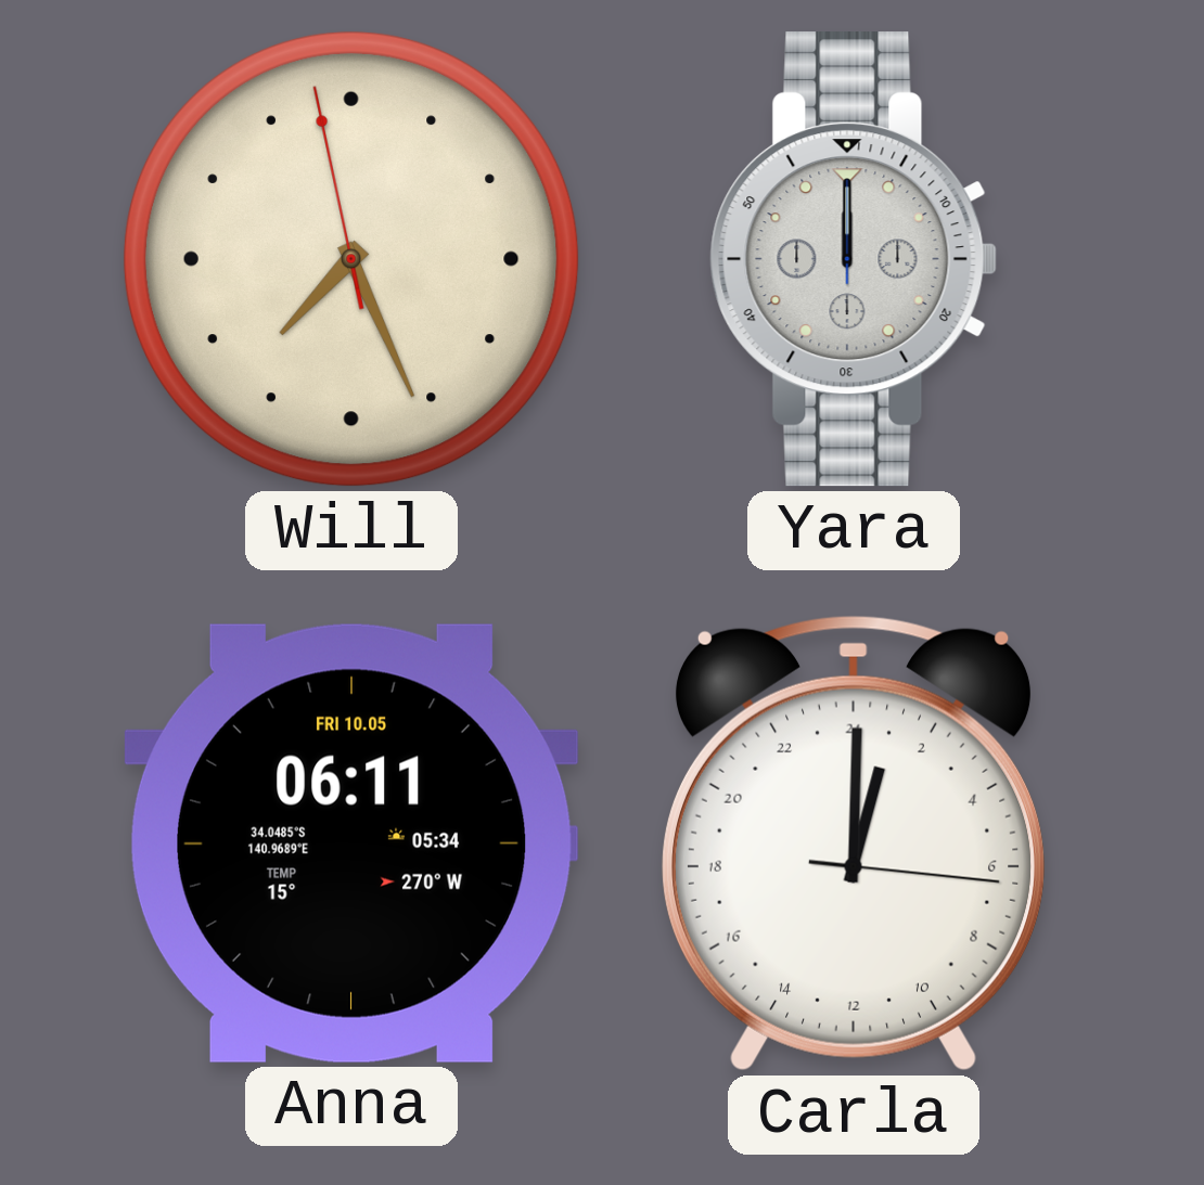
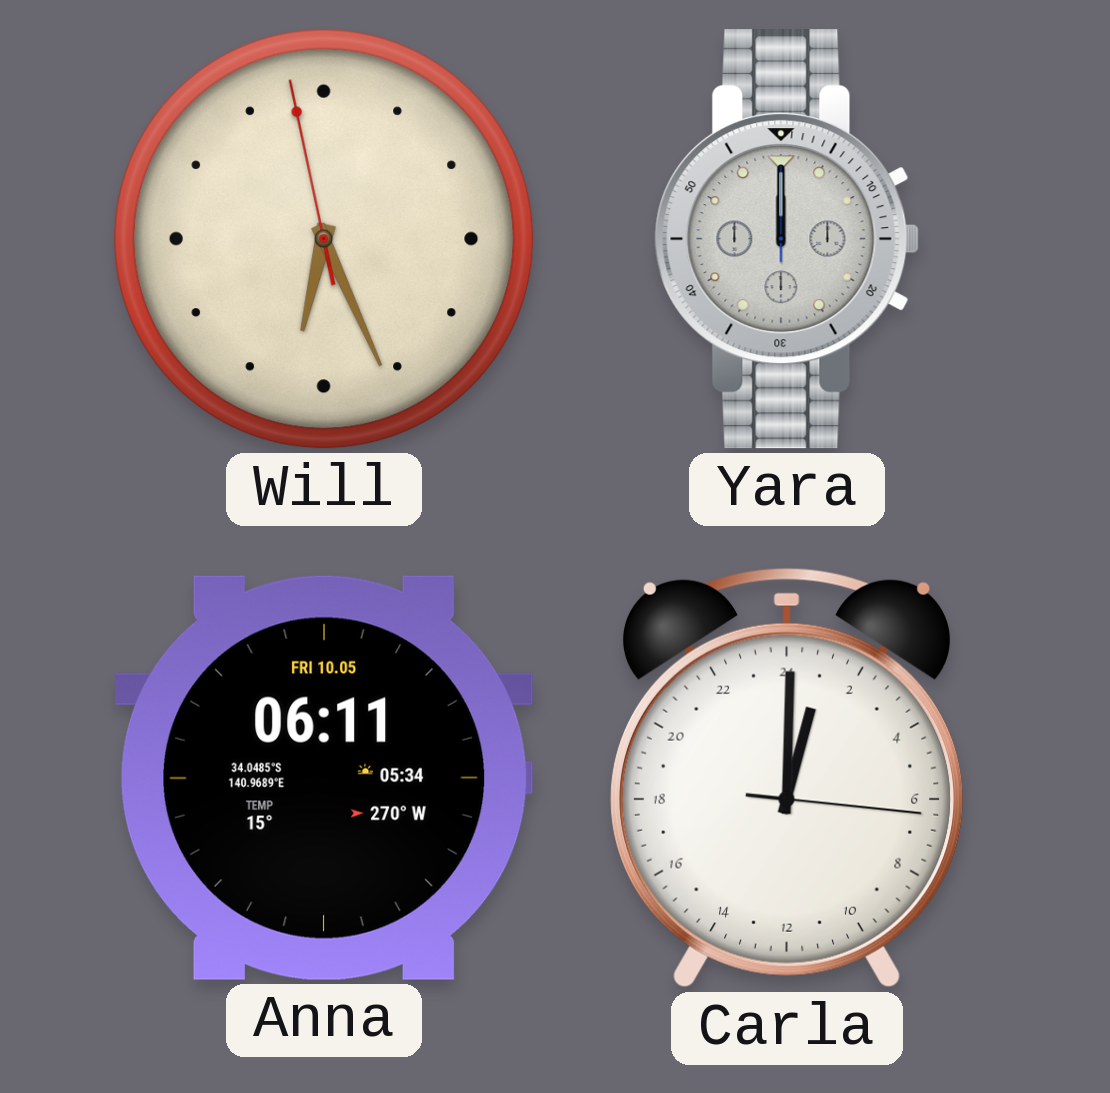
Will: 7:25 -> 6:25 (324, 239)
